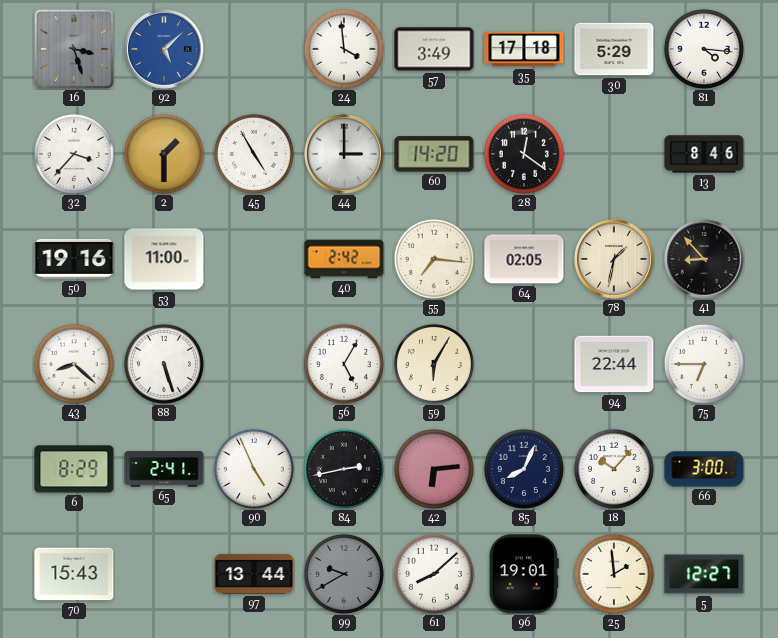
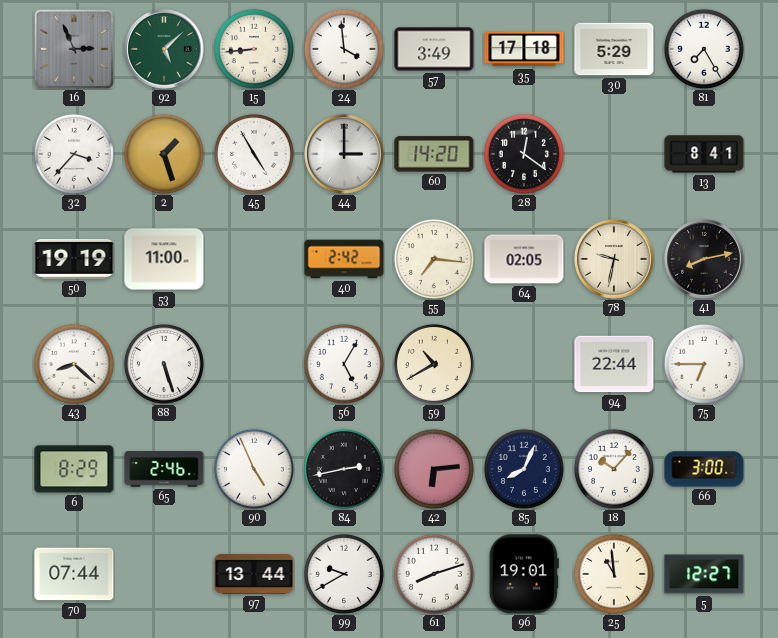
16: 3:27 -> 2:56 (73, 48)
92 dial: blue -> green (164, 49)
15: none -> 8:44 (254, 49)
81: 4:16 -> 7:25 (704, 49)
2: 1:30 -> 1:27 (164, 154)
13: 8:46 -> 8:41 (704, 154)
50: 19:16 -> 19:19 (74, 259)
78: 1:32 -> 9:32 (614, 259)
41: 8:53 -> 8:13 (704, 259)
59: 6:05 -> 10:40 (434, 364)
65: 2:41 -> 2:46 (164, 469)
70: 15:43 -> 07:44 (74, 574)
99 dial: grey -> white (344, 574)
61: 8:08 -> 8:12 (434, 574)
25: 1:59 -> 10:59 (614, 574)
